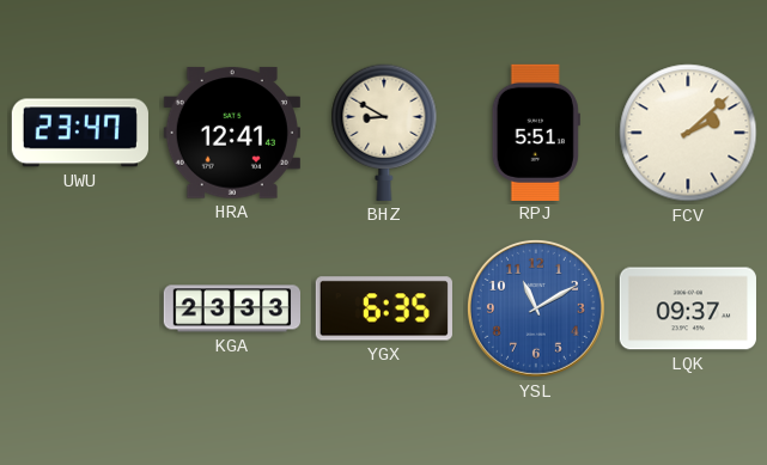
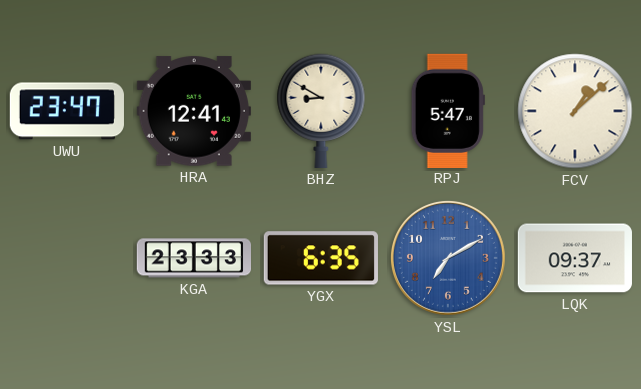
RPJ: 5:51 -> 5:47 (448, 110)
FCV: 2:08 -> 1:08 (575, 111)
YSL: 11:10 -> 7:10 (448, 258)
